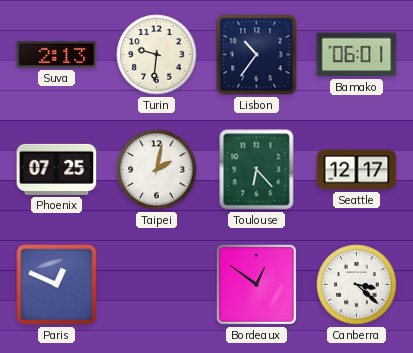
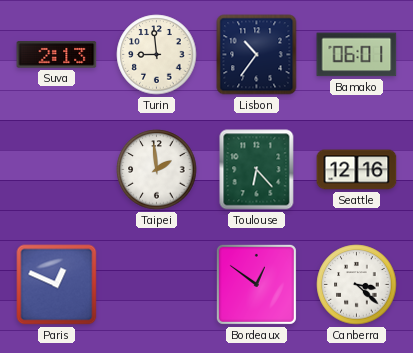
Turin: 9:31 -> 8:59 (157, 55)
Phoenix: 07:25 -> none (57, 169)
Taipei: 2:02 -> 1:59 (157, 170)
Seattle: 12:17 -> 12:16 (357, 170)
